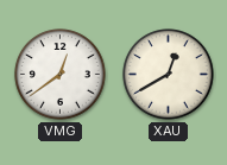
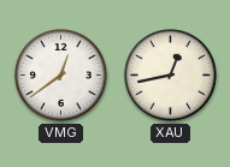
XAU: 12:40 -> 12:43 (171, 76)
